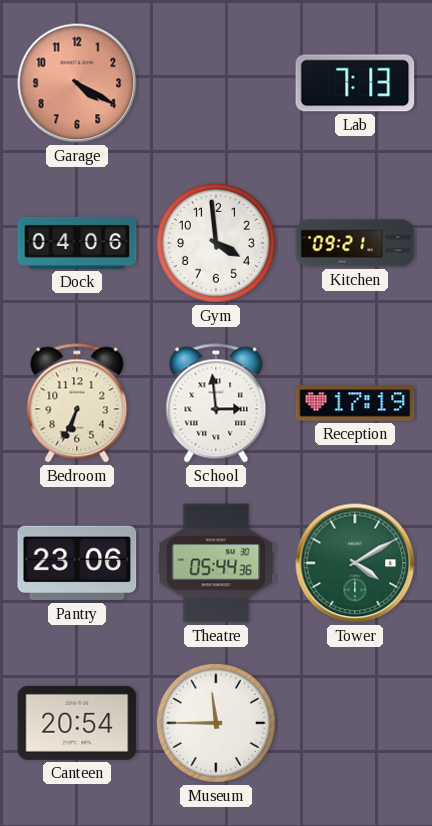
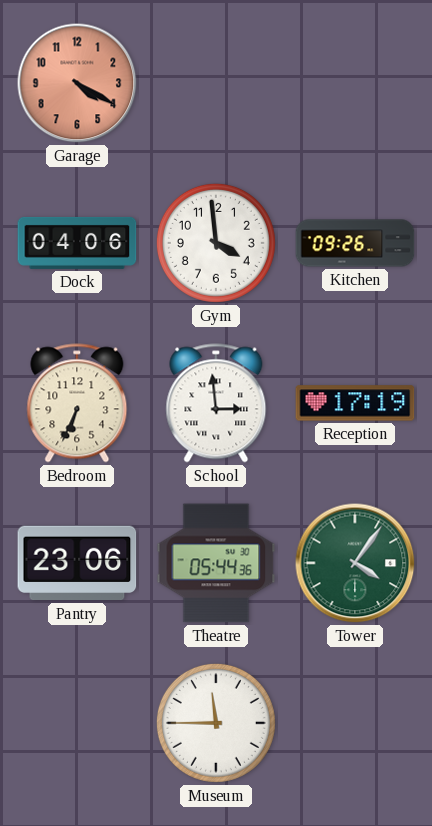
Lab: 7:13 -> none (355, 83)
Kitchen: 09:21 -> 09:26 (355, 243)
Tower: 4:10 -> 4:06 (355, 563)
Canteen: 20:54 -> none (77, 723)
